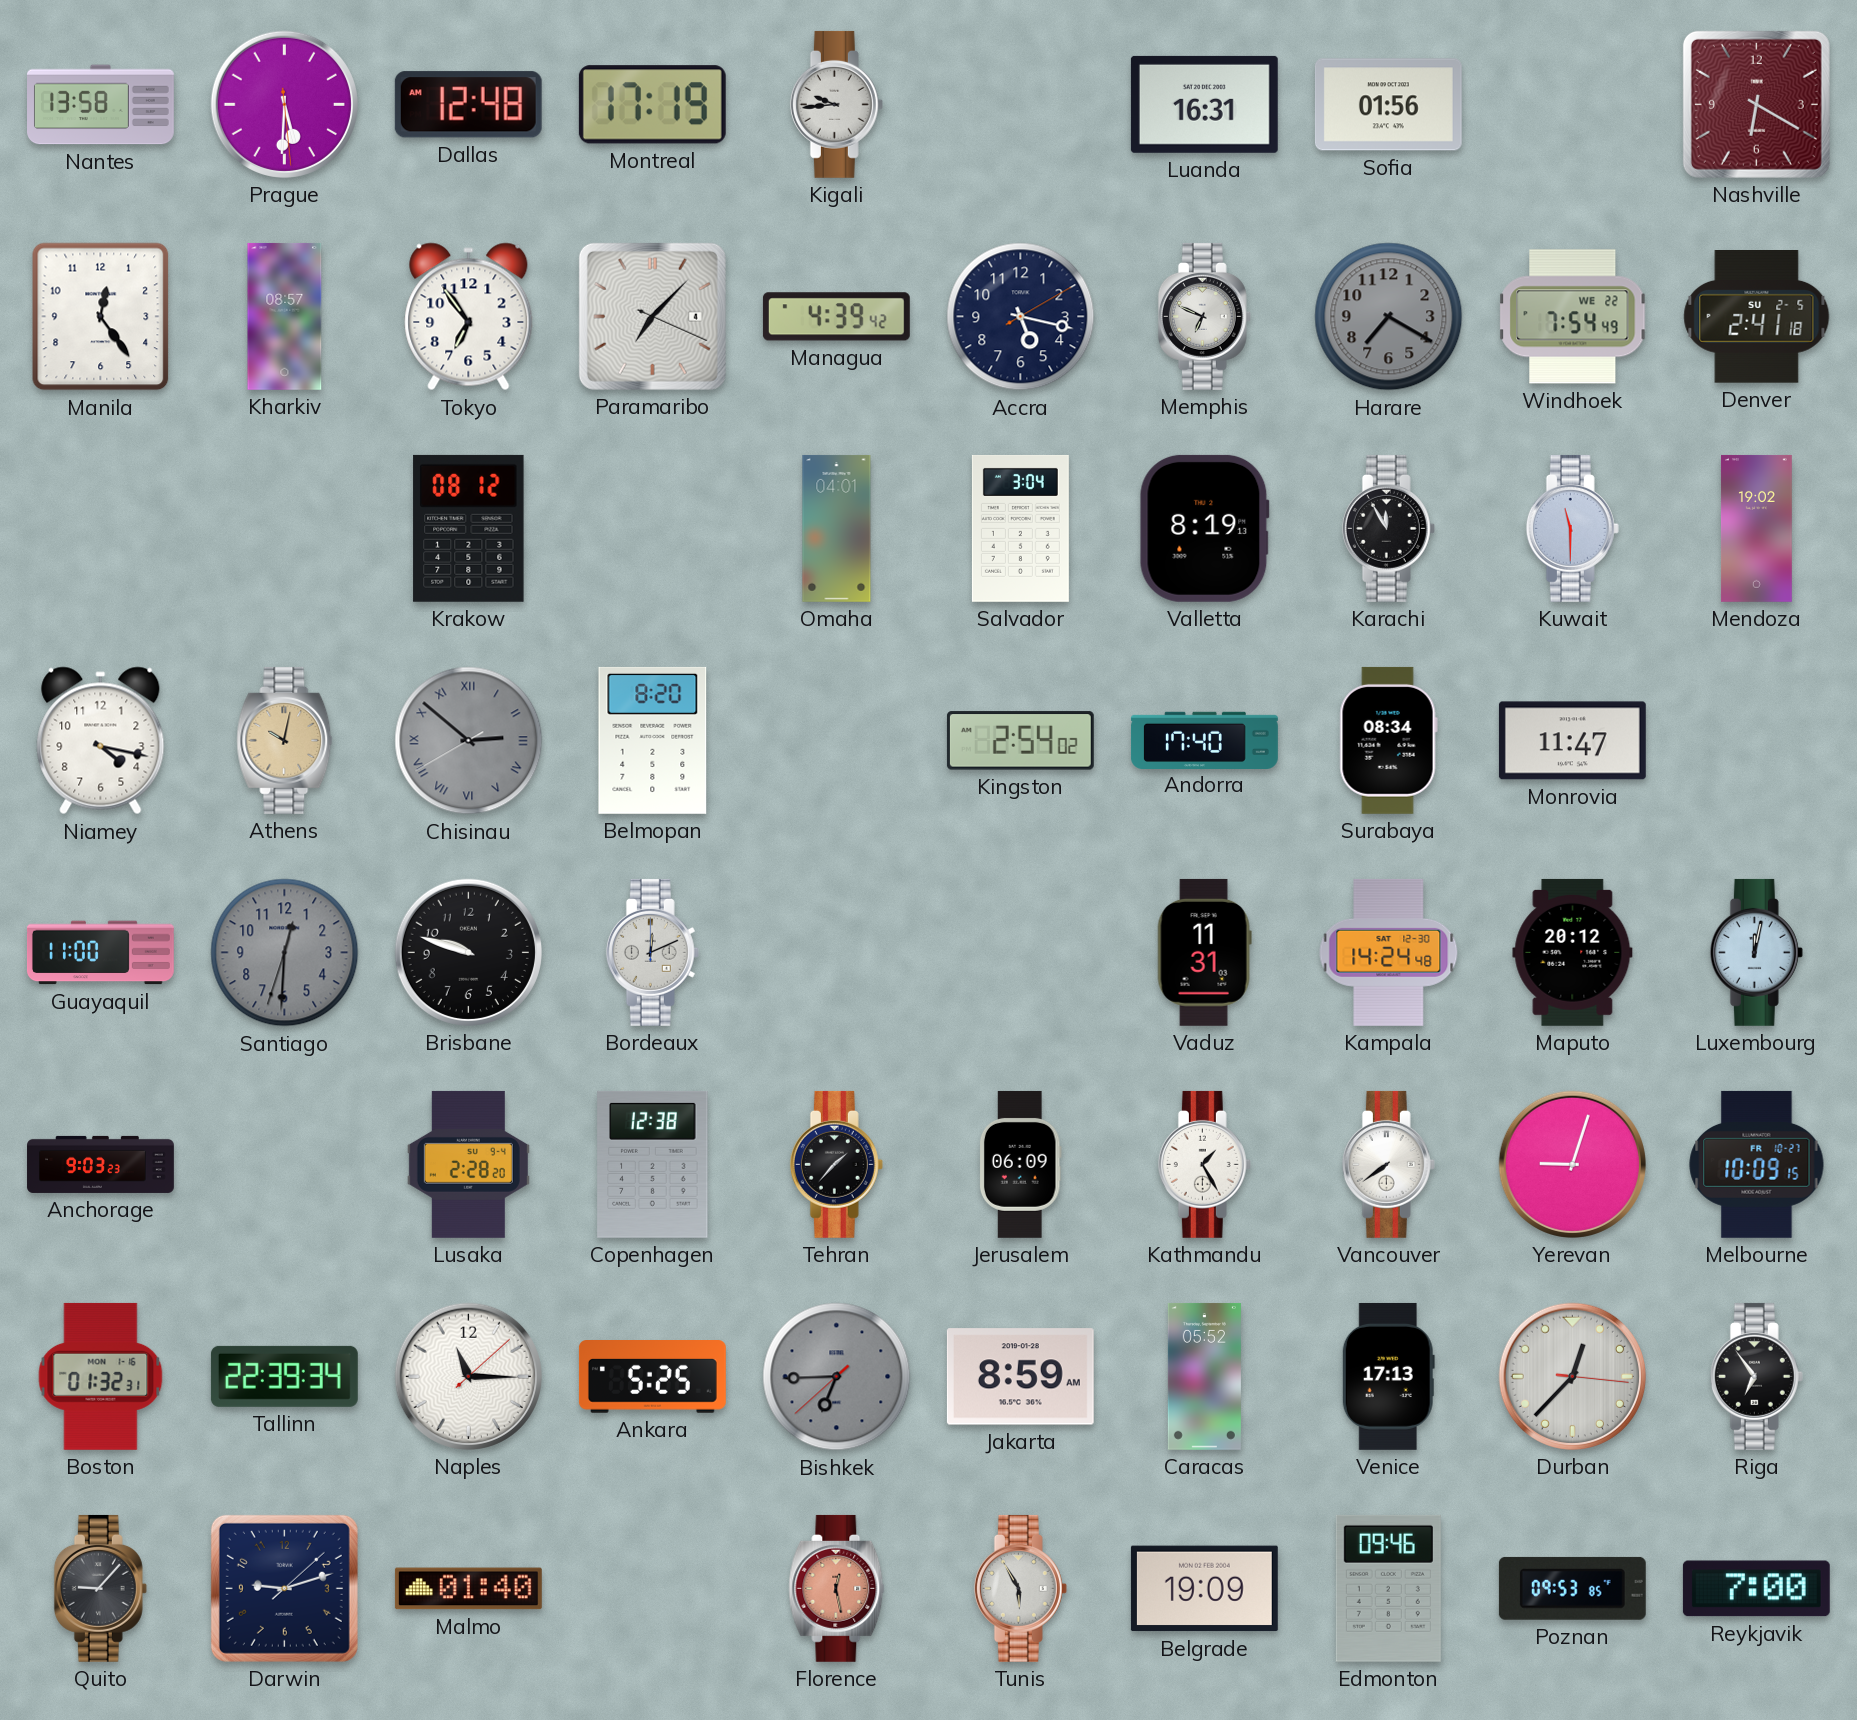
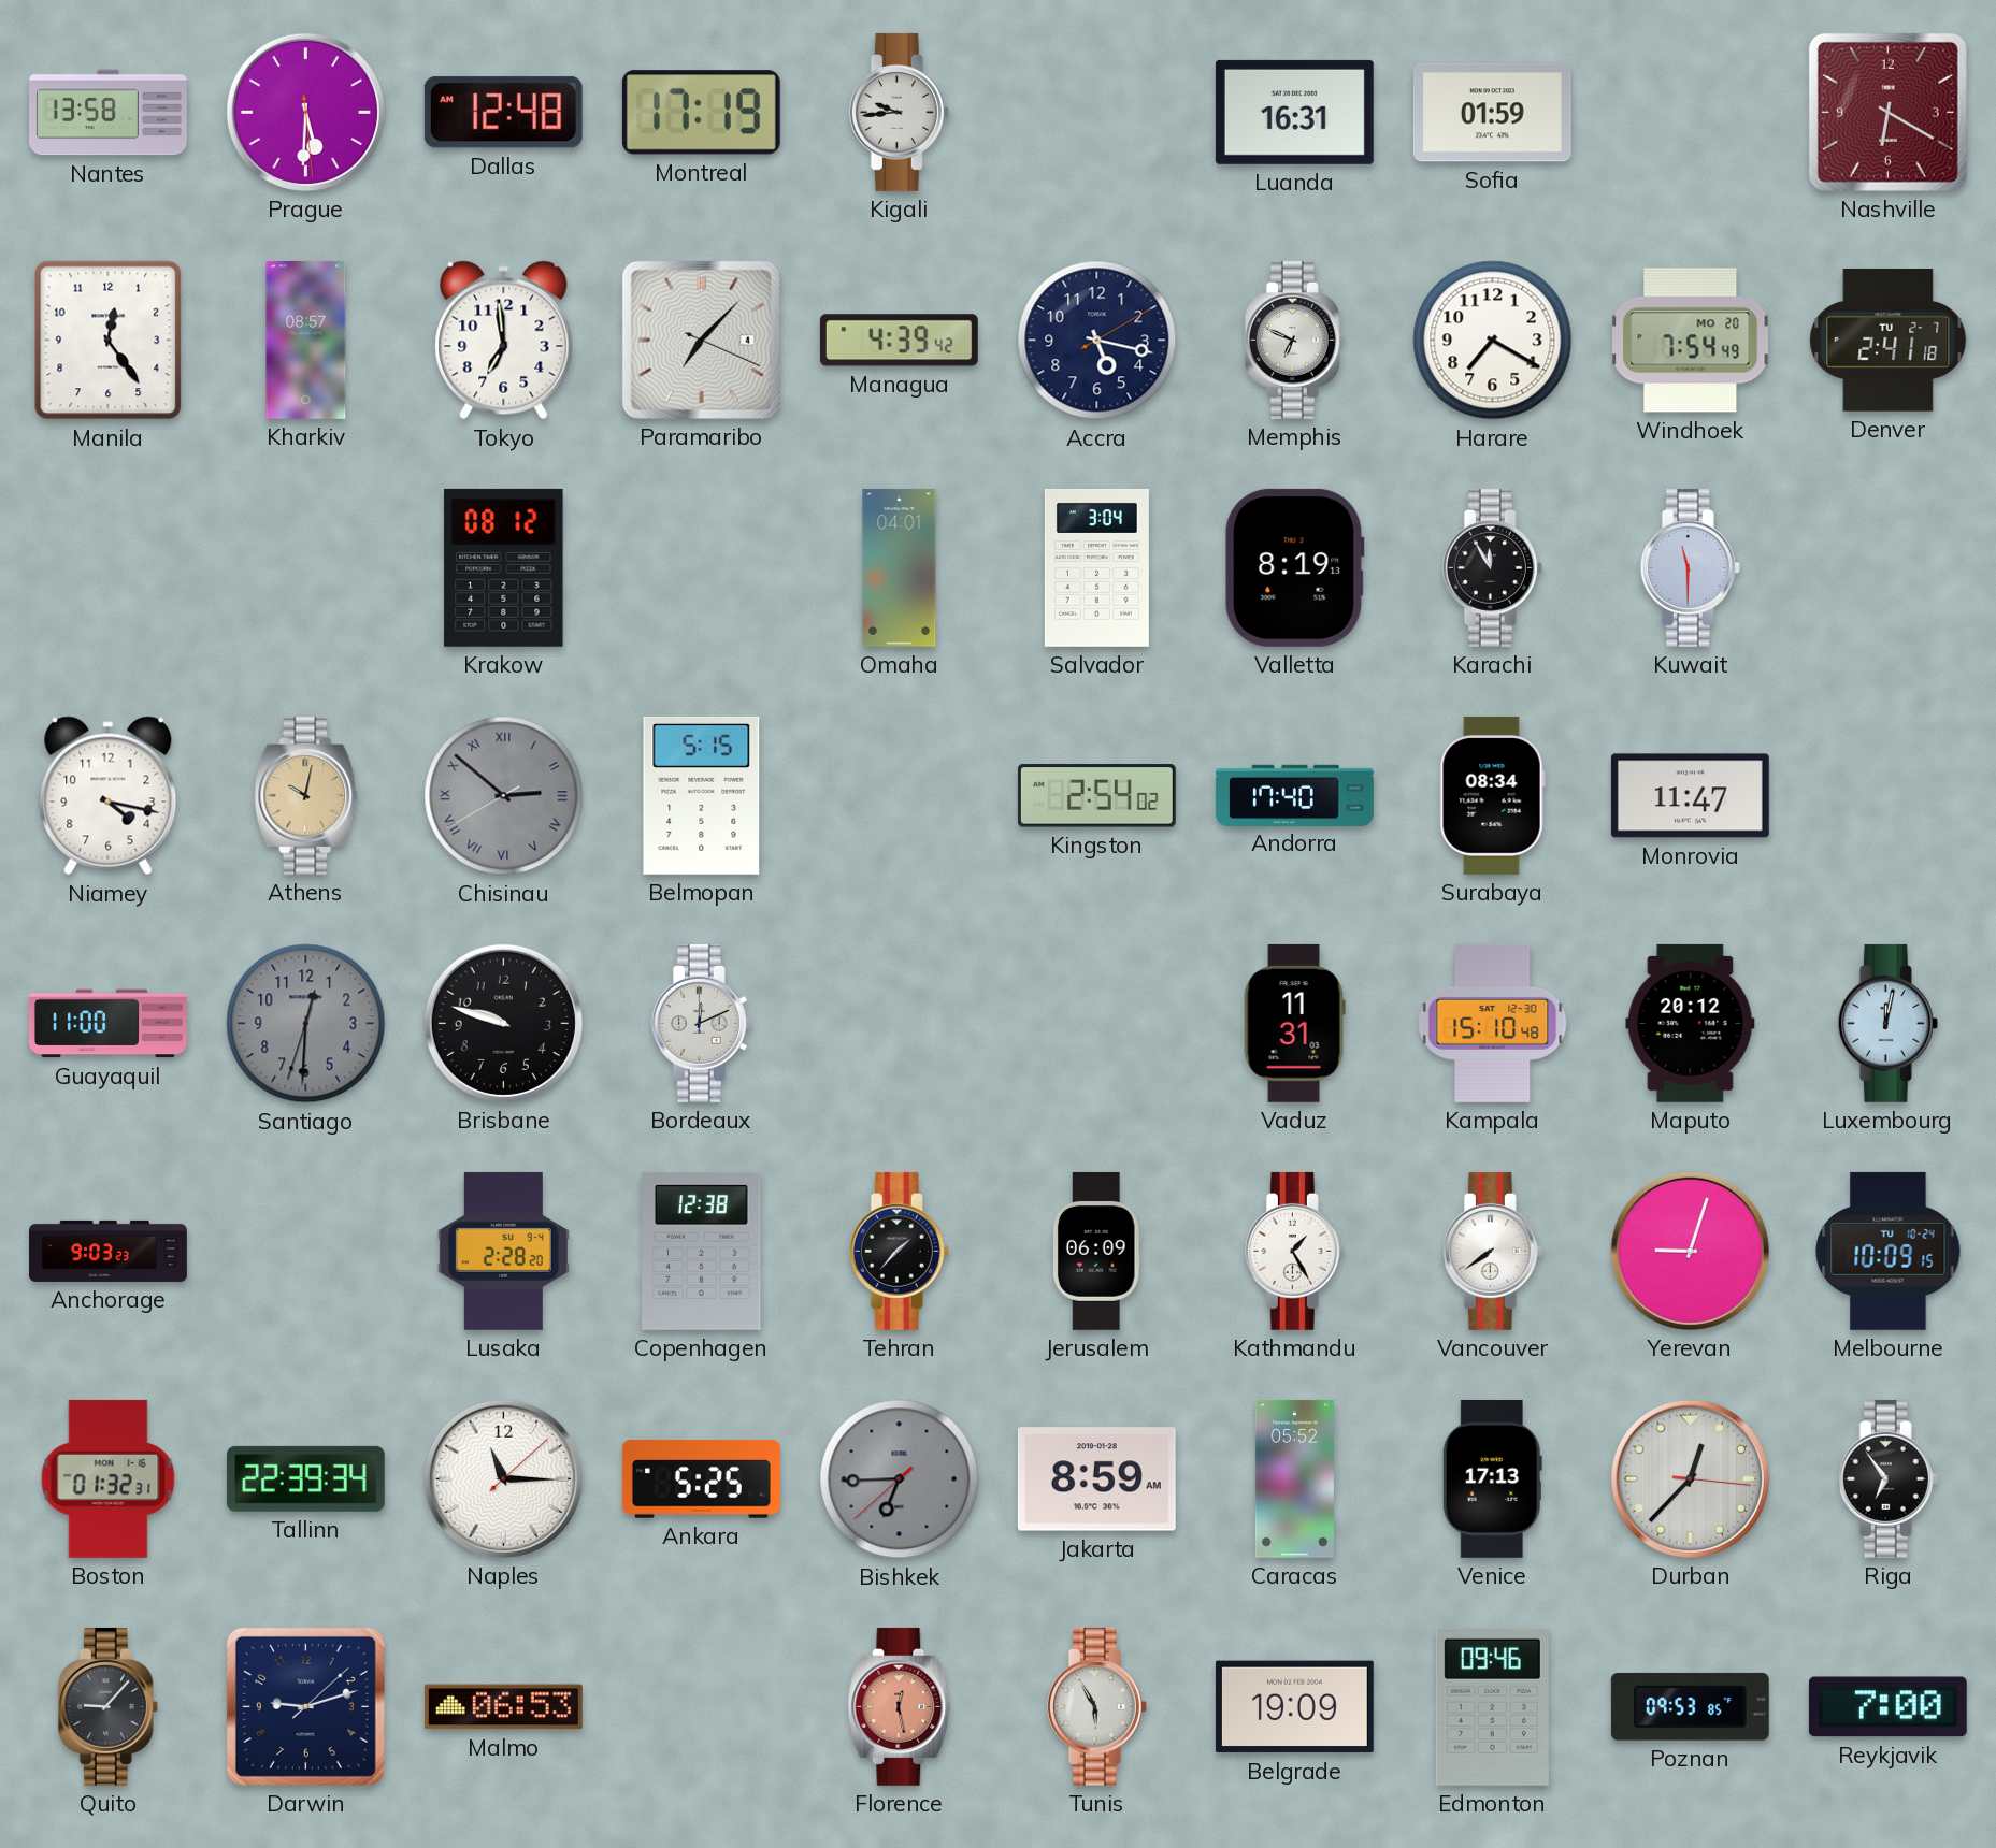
Sofia: 01:56 -> 01:59 (1492, 113)
Tokyo: 6:54 -> 6:59 (504, 341)
Harare dial: grey -> white (1493, 341)
Windhoek date: WE 22 -> MO 20 (1691, 341)
Denver date: SU 2-5 -> TU 2-7 (1889, 341)
Mendoza: 19:02 -> none (1756, 528)
Belmopan: 8:20 -> 5:15 (702, 795)
Kampala: 14:24 -> 15:10 (1493, 1023)
Melbourne date: FR 10-27 -> TU 10-24 (1889, 1251)
Malmo: 01:40 -> 06:53 (503, 1707)
